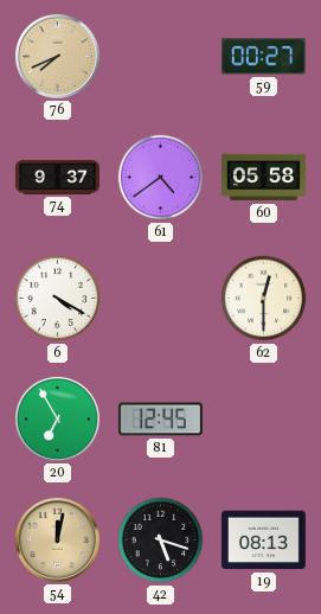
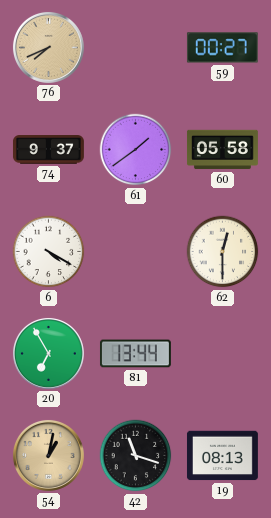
61: 4:39 -> 1:39 (136, 150)
81: 12:45 -> 13:44 (135, 354)
54: 12:02 -> 1:02 (48, 455)
42: 5:18 -> 11:18 (136, 456)
